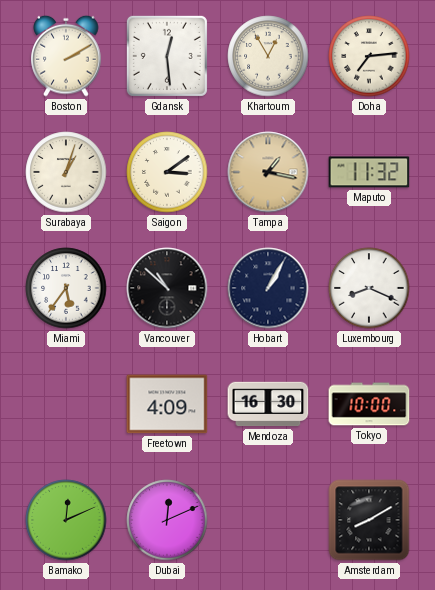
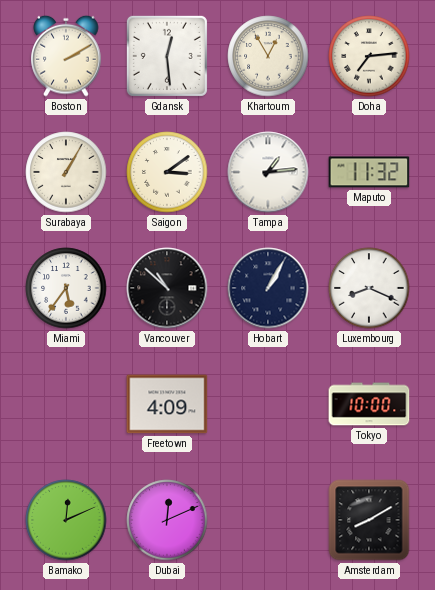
Surabaya: 1:03 -> 1:05 (66, 172)
Tampa: 1:17 -> 1:14 (268, 172)
Tampa dial: champagne -> white (268, 172)
Mendoza: 16:30 -> none (268, 404)
